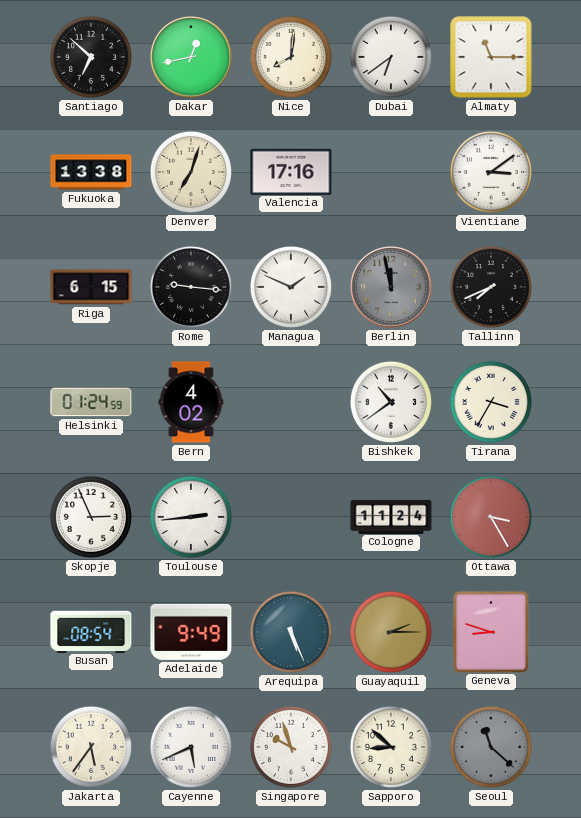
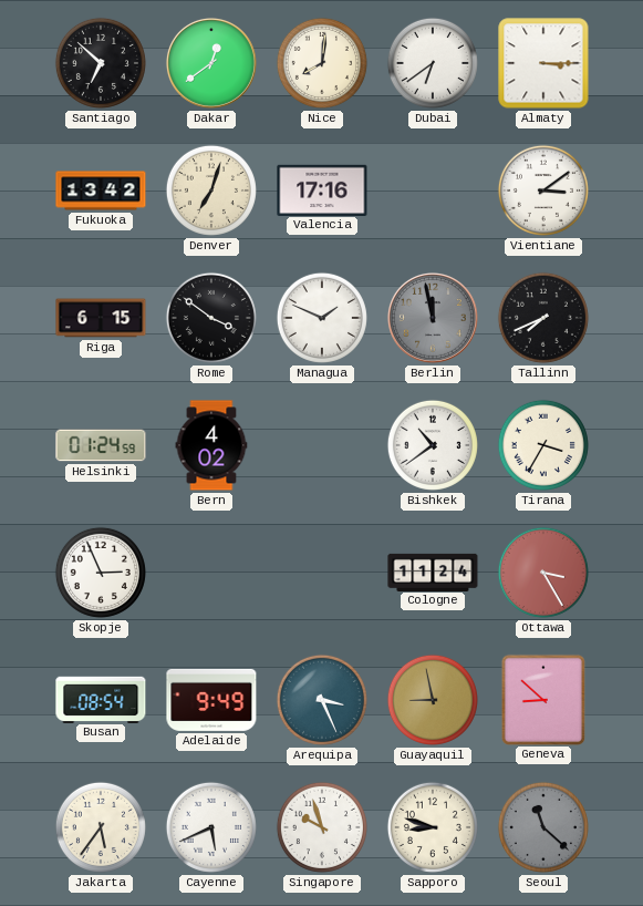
Dakar: 12:43 -> 12:39 (211, 63)
Almaty: 11:15 -> 3:15 (543, 63)
Fukuoka: 13:38 -> 13:42 (101, 191)
Rome: 9:16 -> 3:51 (211, 318)
Toulouse: 2:44 -> none (191, 517)
Arequipa: 5:26 -> 3:26 (322, 700)
Guayaquil: 2:15 -> 8:58 (433, 700)
Geneva: 8:48 -> 8:52 (543, 699)
Sapporo: 8:52 -> 8:48 (433, 827)
